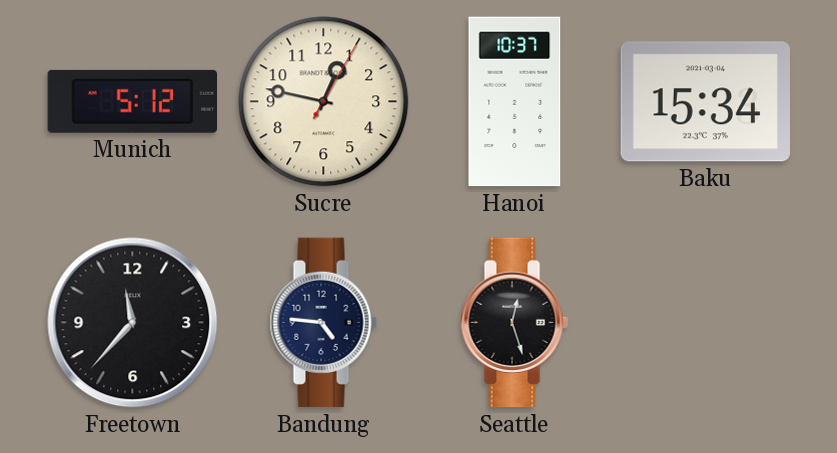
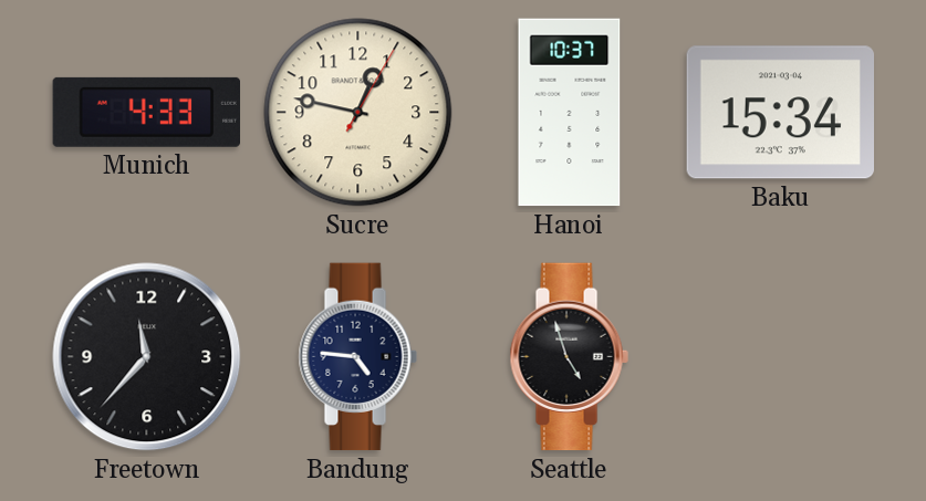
Munich: 5:12 -> 4:33 (146, 112)
Seattle: 12:27 -> 4:57 (569, 357)
